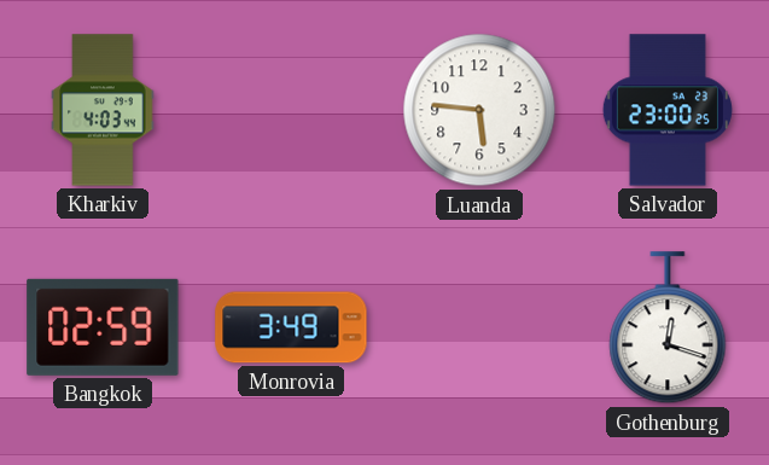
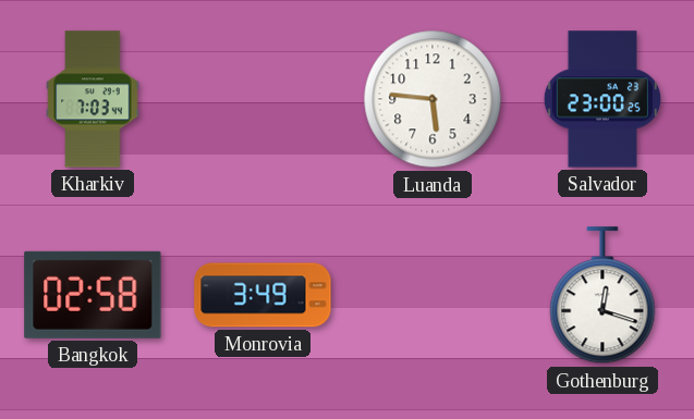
Kharkiv: 4:03 -> 7:03 (93, 99)
Bangkok: 02:59 -> 02:58 (93, 295)
